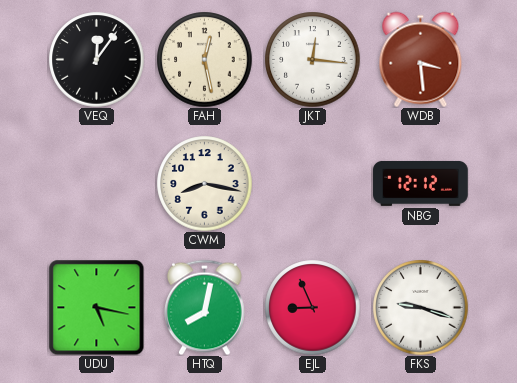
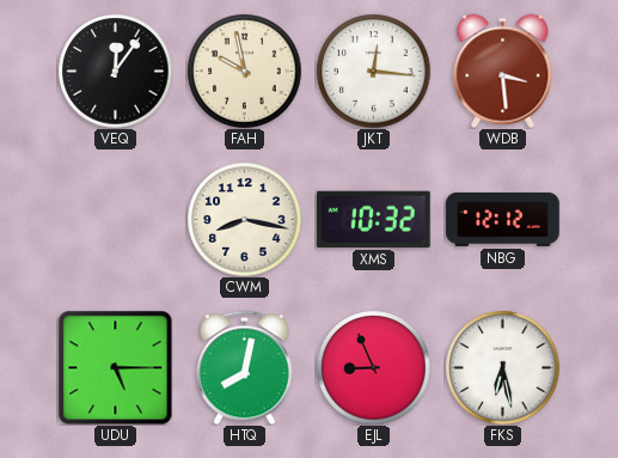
FAH: 12:28 -> 9:58 (244, 71)
XMS: none -> 10:32 (373, 219)
UDU: 5:17 -> 5:15 (115, 367)
FKS: 9:18 -> 6:28 (502, 367)
